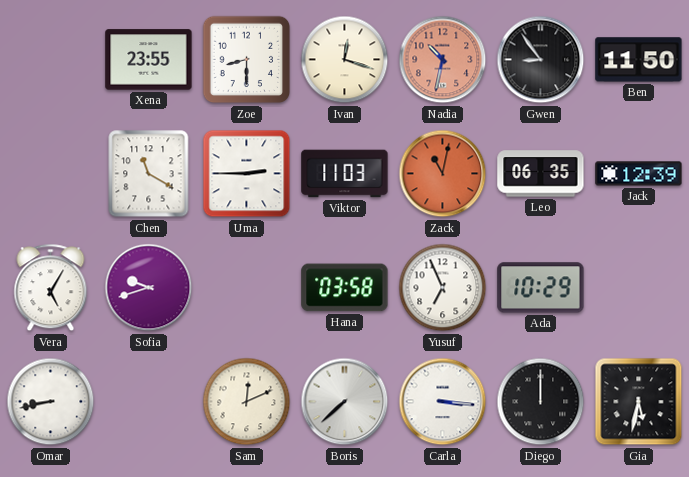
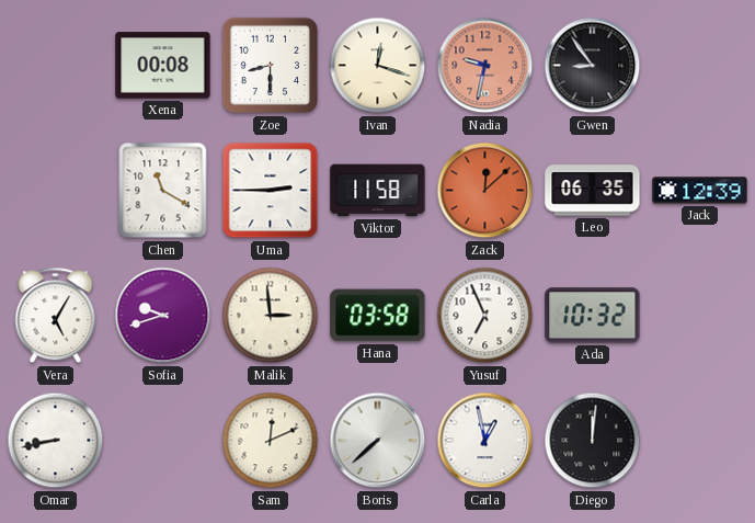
Xena: 23:55 -> 00:08 (163, 66)
Nadia: 10:32 -> 9:32 (485, 66)
Ben: 11:50 -> none (639, 60)
Viktor: 11:03 -> 11:58 (378, 191)
Zack: 11:02 -> 12:08 (485, 191)
Malik: none -> 2:59 (271, 316)
Ada: 10:29 -> 10:32 (593, 316)
Carla: 3:16 -> 12:58 (485, 441)
Diego: 12:00 -> 12:01 (593, 441)
Gia: 5:32 -> none (639, 402)
